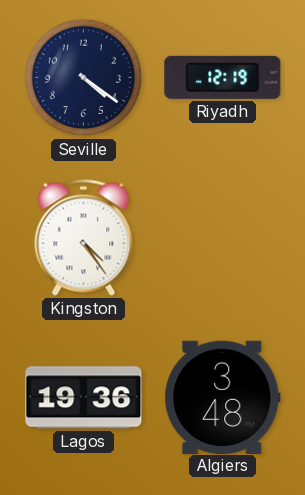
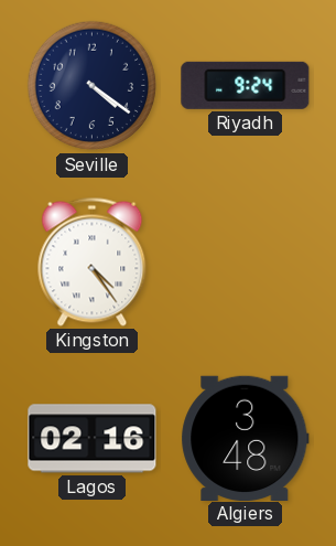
Riyadh: 12:19 -> 9:24 (246, 85)
Lagos: 19:36 -> 02:16 (93, 439)
